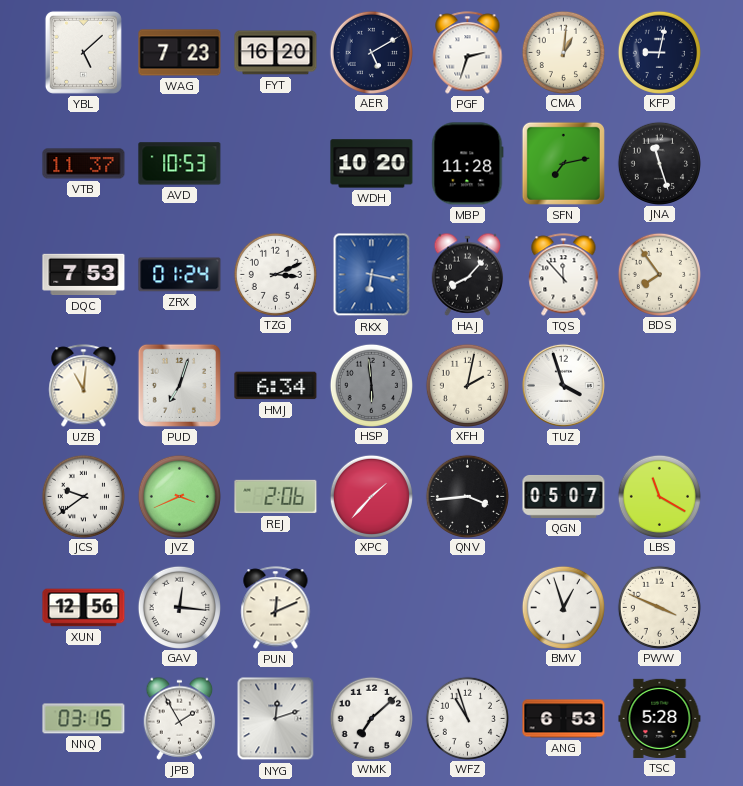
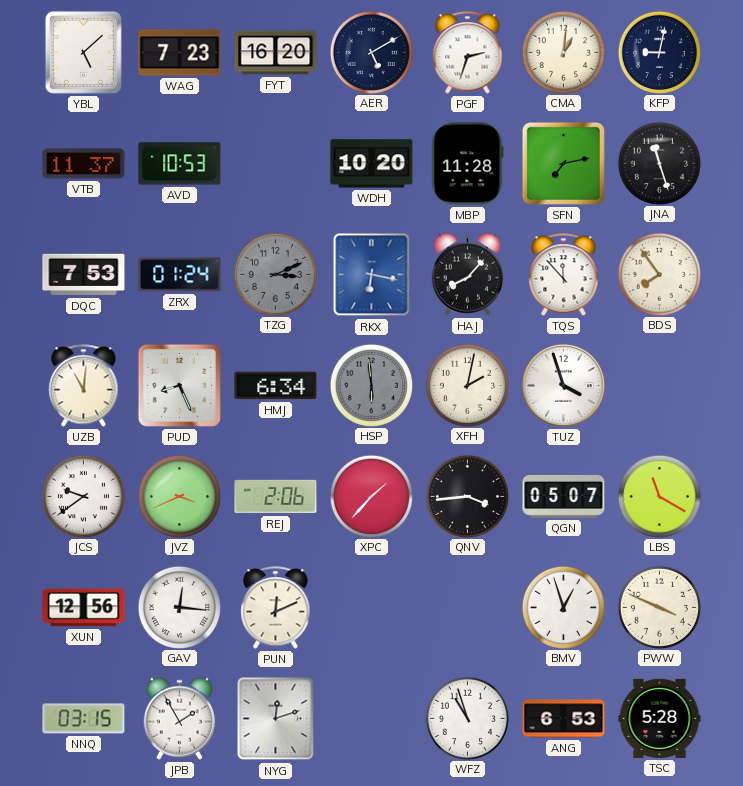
TZG dial: white -> grey (275, 274)
PUD: 7:03 -> 8:26 (179, 385)
WMK: 7:08 -> none (371, 718)
